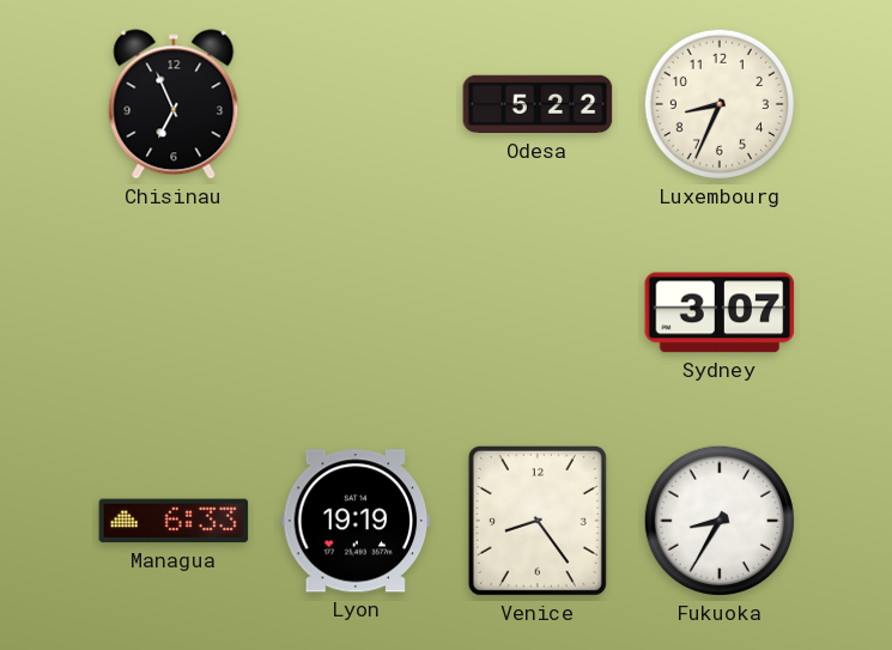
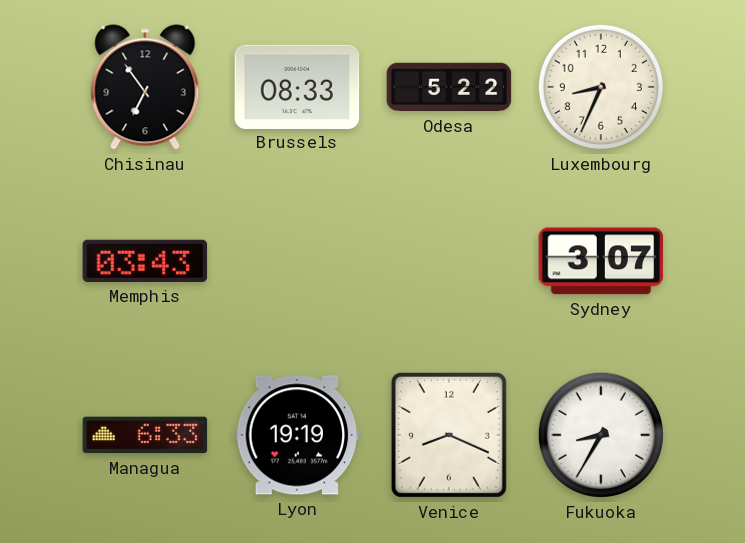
Chisinau: 6:56 -> 6:54 (145, 87)
Brussels: none -> 08:33 (297, 86)
Memphis: none -> 03:43 (145, 261)
Venice: 8:24 -> 8:19 (449, 435)
